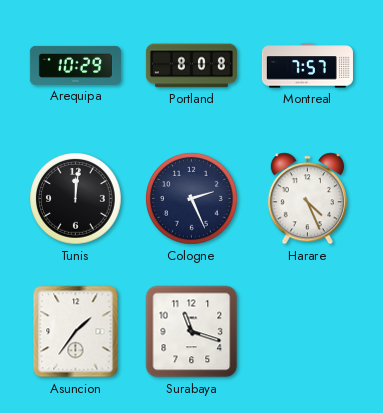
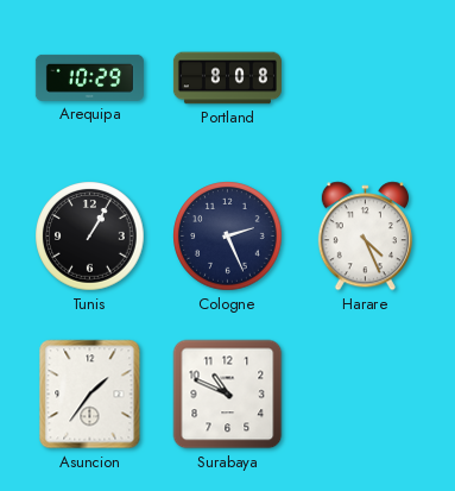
Montreal: 7:57 -> none (307, 66)
Tunis: 12:01 -> 1:05 (90, 237)
Surabaya: 11:18 -> 10:49 (228, 395)
